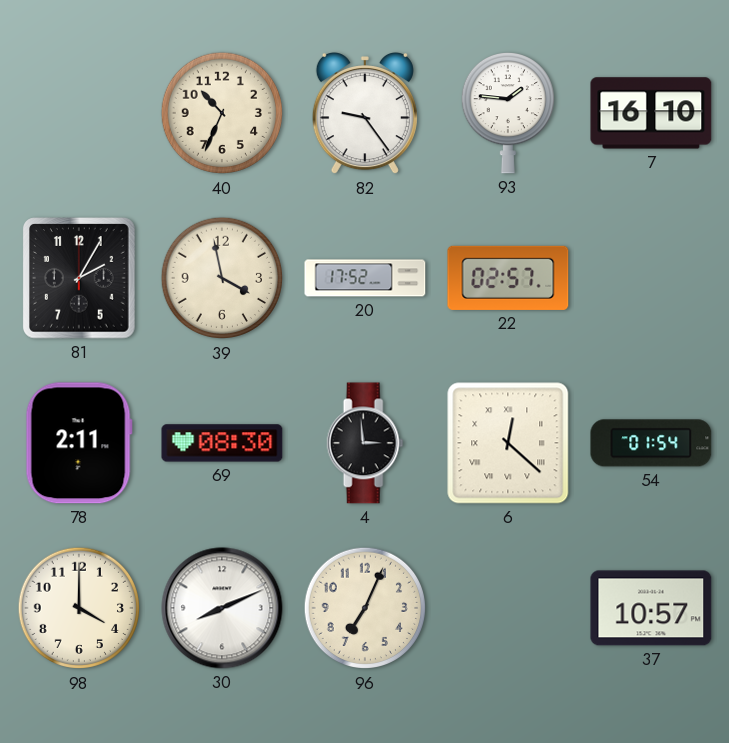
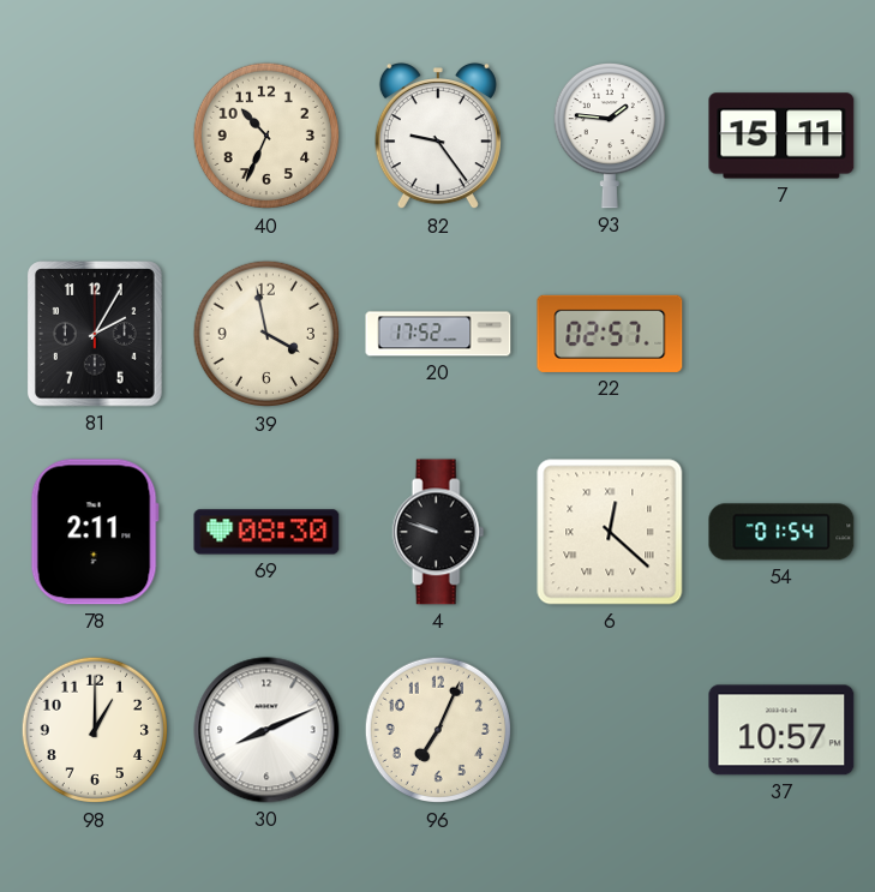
7: 16:10 -> 15:11 (781, 136)
4: 2:59 -> 9:48 (438, 532)
98: 4:00 -> 1:00 (95, 730)
